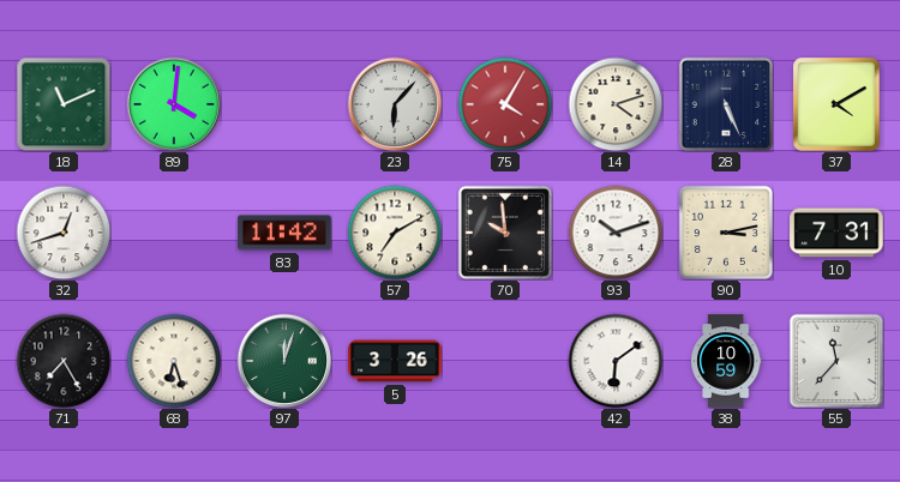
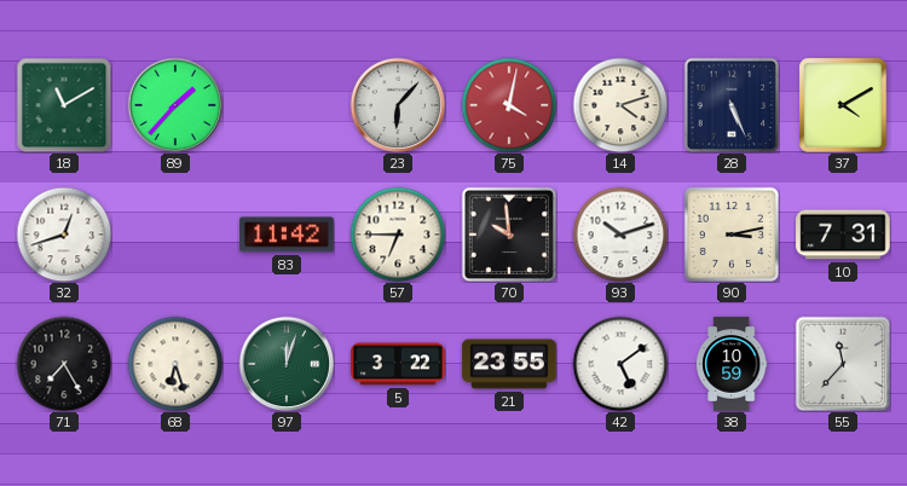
18: 11:11 -> 11:10 (64, 105)
89: 4:01 -> 1:37 (175, 105)
75: 4:05 -> 4:02 (509, 105)
57: 7:10 -> 6:45 (398, 235)
5: 3:26 -> 3:22 (398, 364)
21: none -> 23:55 (509, 364)
42: 6:09 -> 5:09 (620, 364)
